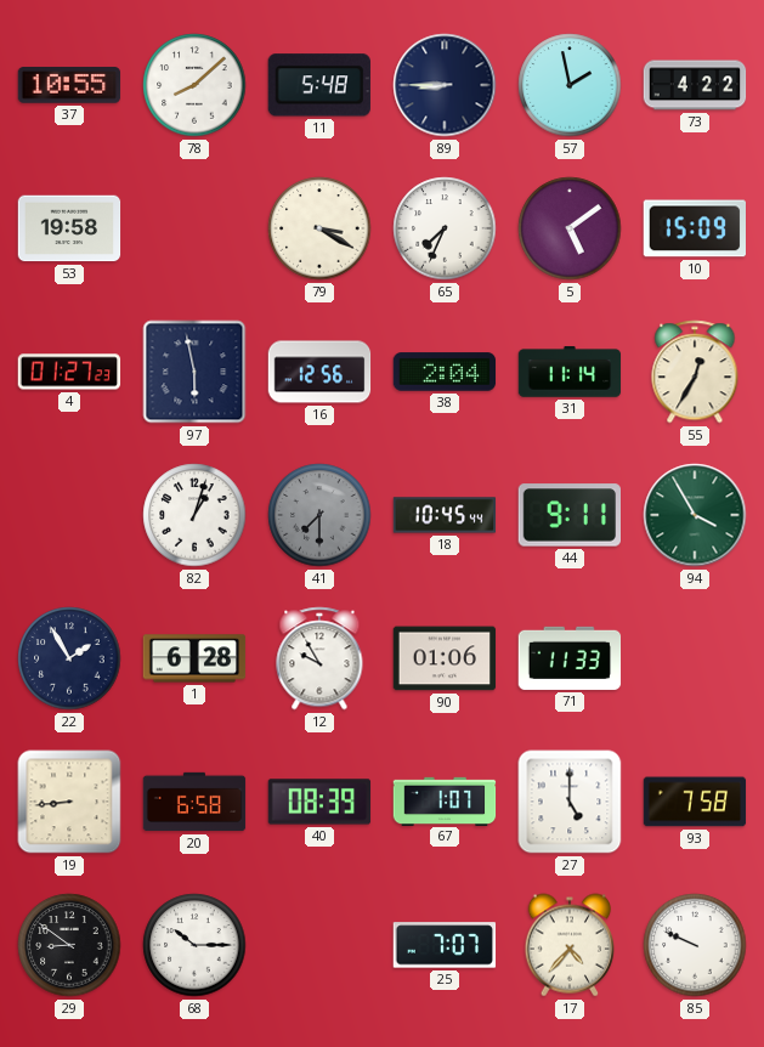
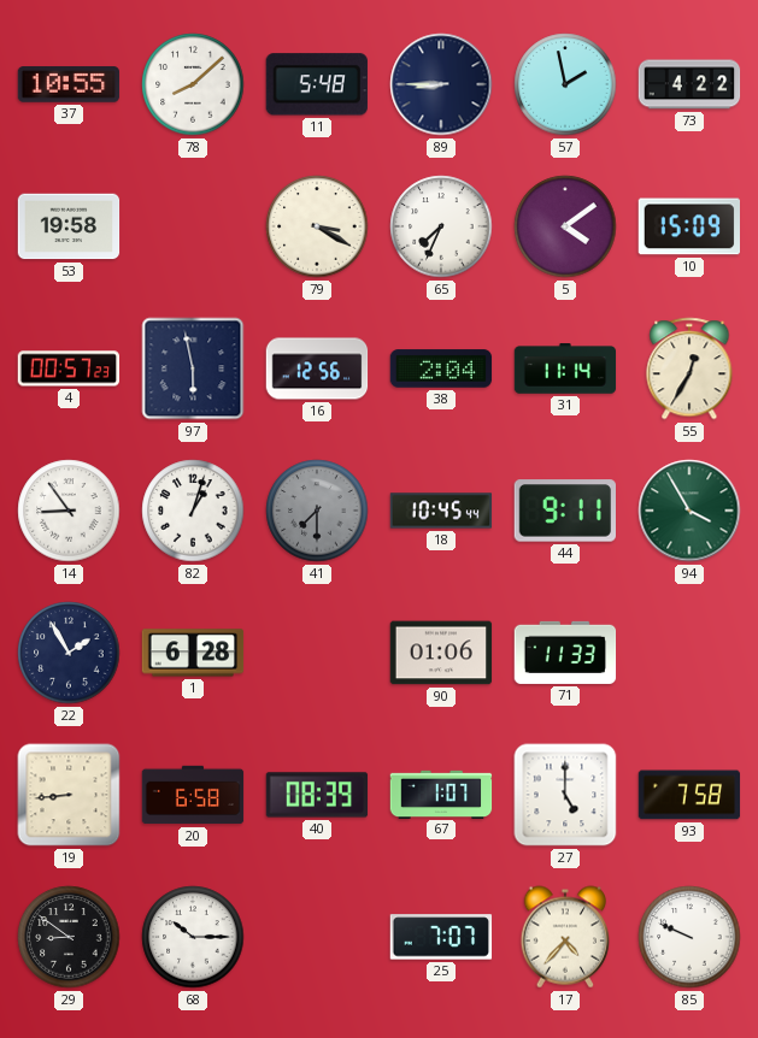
5: 5:09 -> 4:09 (565, 226)
4: 01:27 -> 00:57 (69, 368)
14: none -> 8:54 (69, 511)
12: 9:55 -> none (319, 658)
